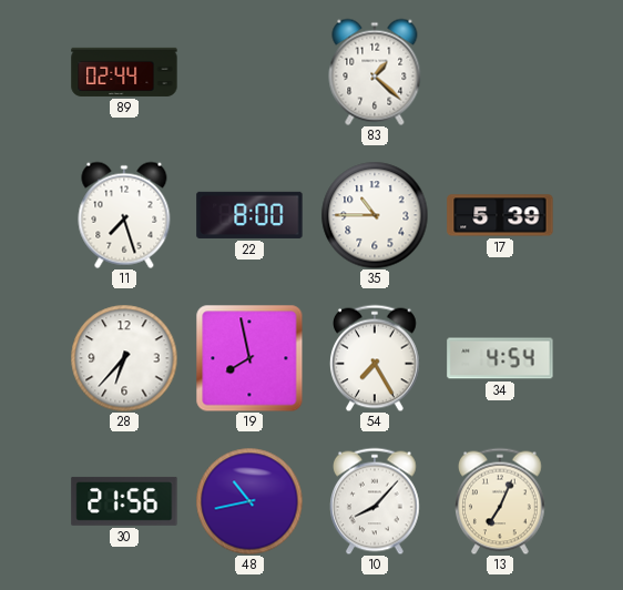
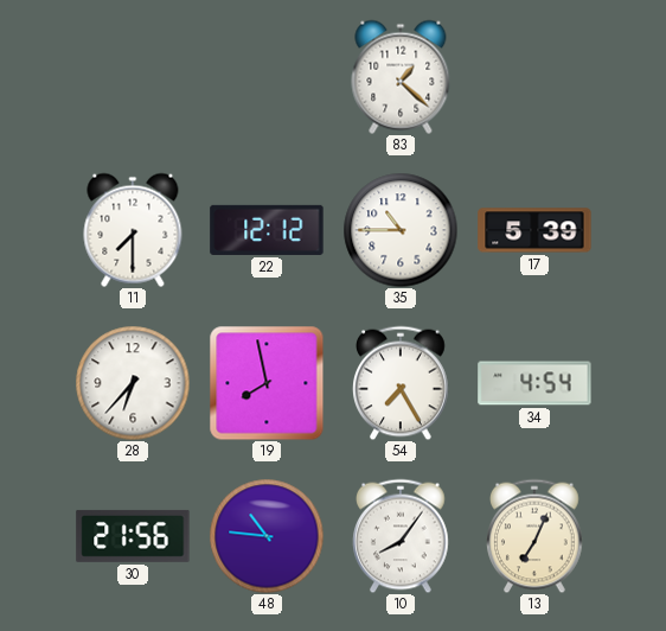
89: 02:44 -> none (124, 72)
11: 7:27 -> 7:30 (133, 230)
22: 8:00 -> 12:12 (267, 230)
48: 10:43 -> 10:46 (267, 536)
10: 8:07 -> 8:06 (402, 536)
